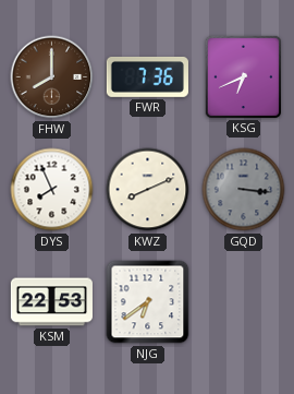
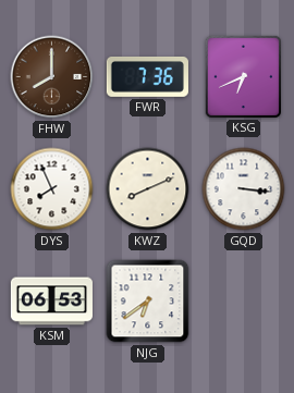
GQD dial: grey -> white (244, 189)
KSM: 22:53 -> 06:53 (51, 302)
